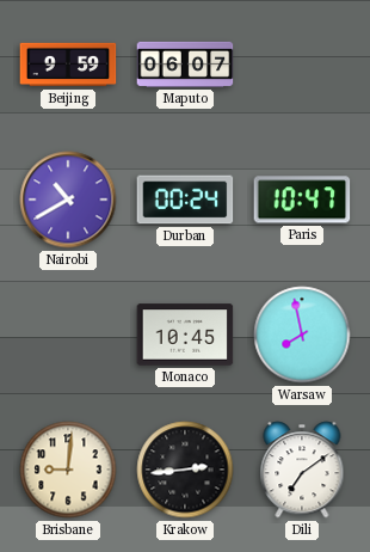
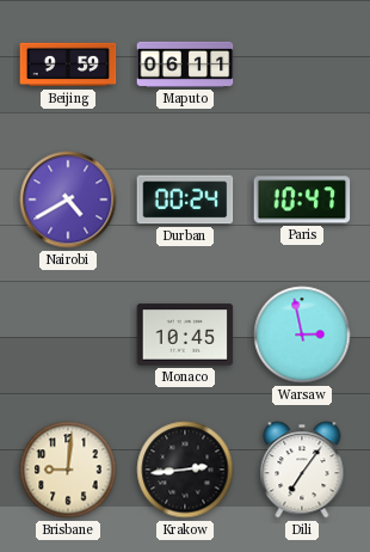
Maputo: 06:07 -> 06:11 (185, 65)
Nairobi: 10:40 -> 4:40 (68, 200)
Warsaw: 7:58 -> 2:58 (302, 335)
Dili: 7:09 -> 7:06 (302, 470)
